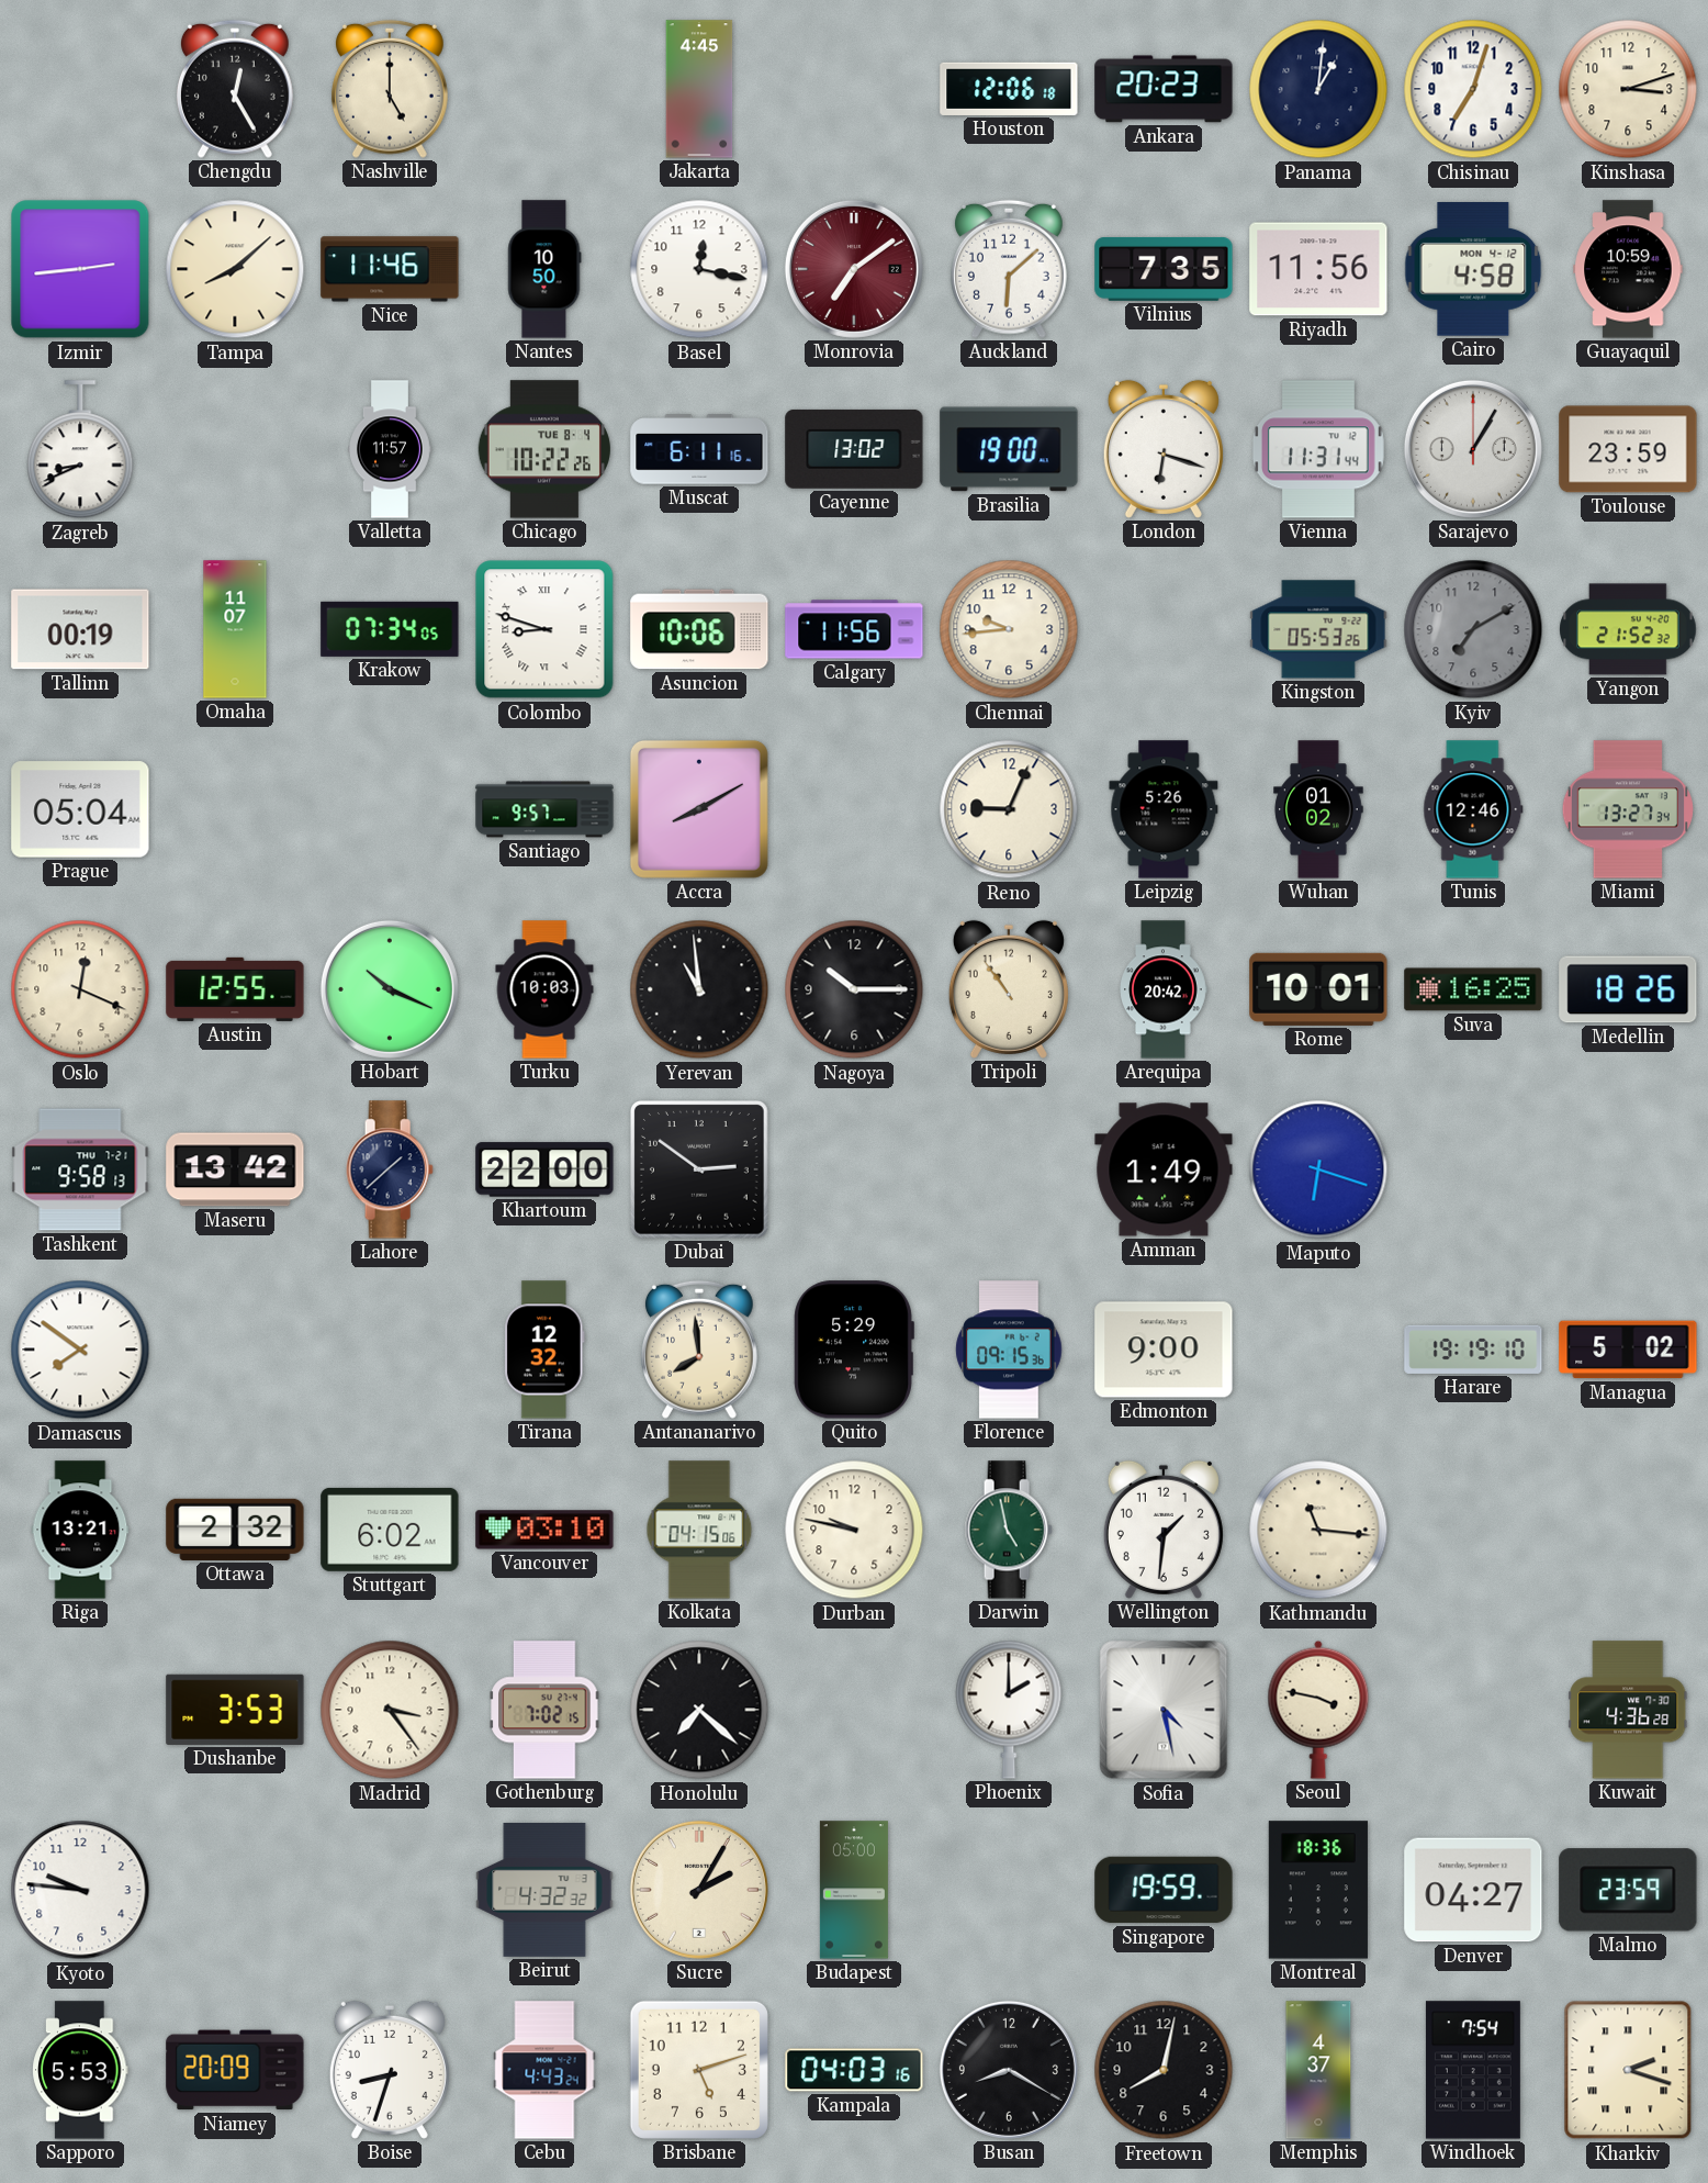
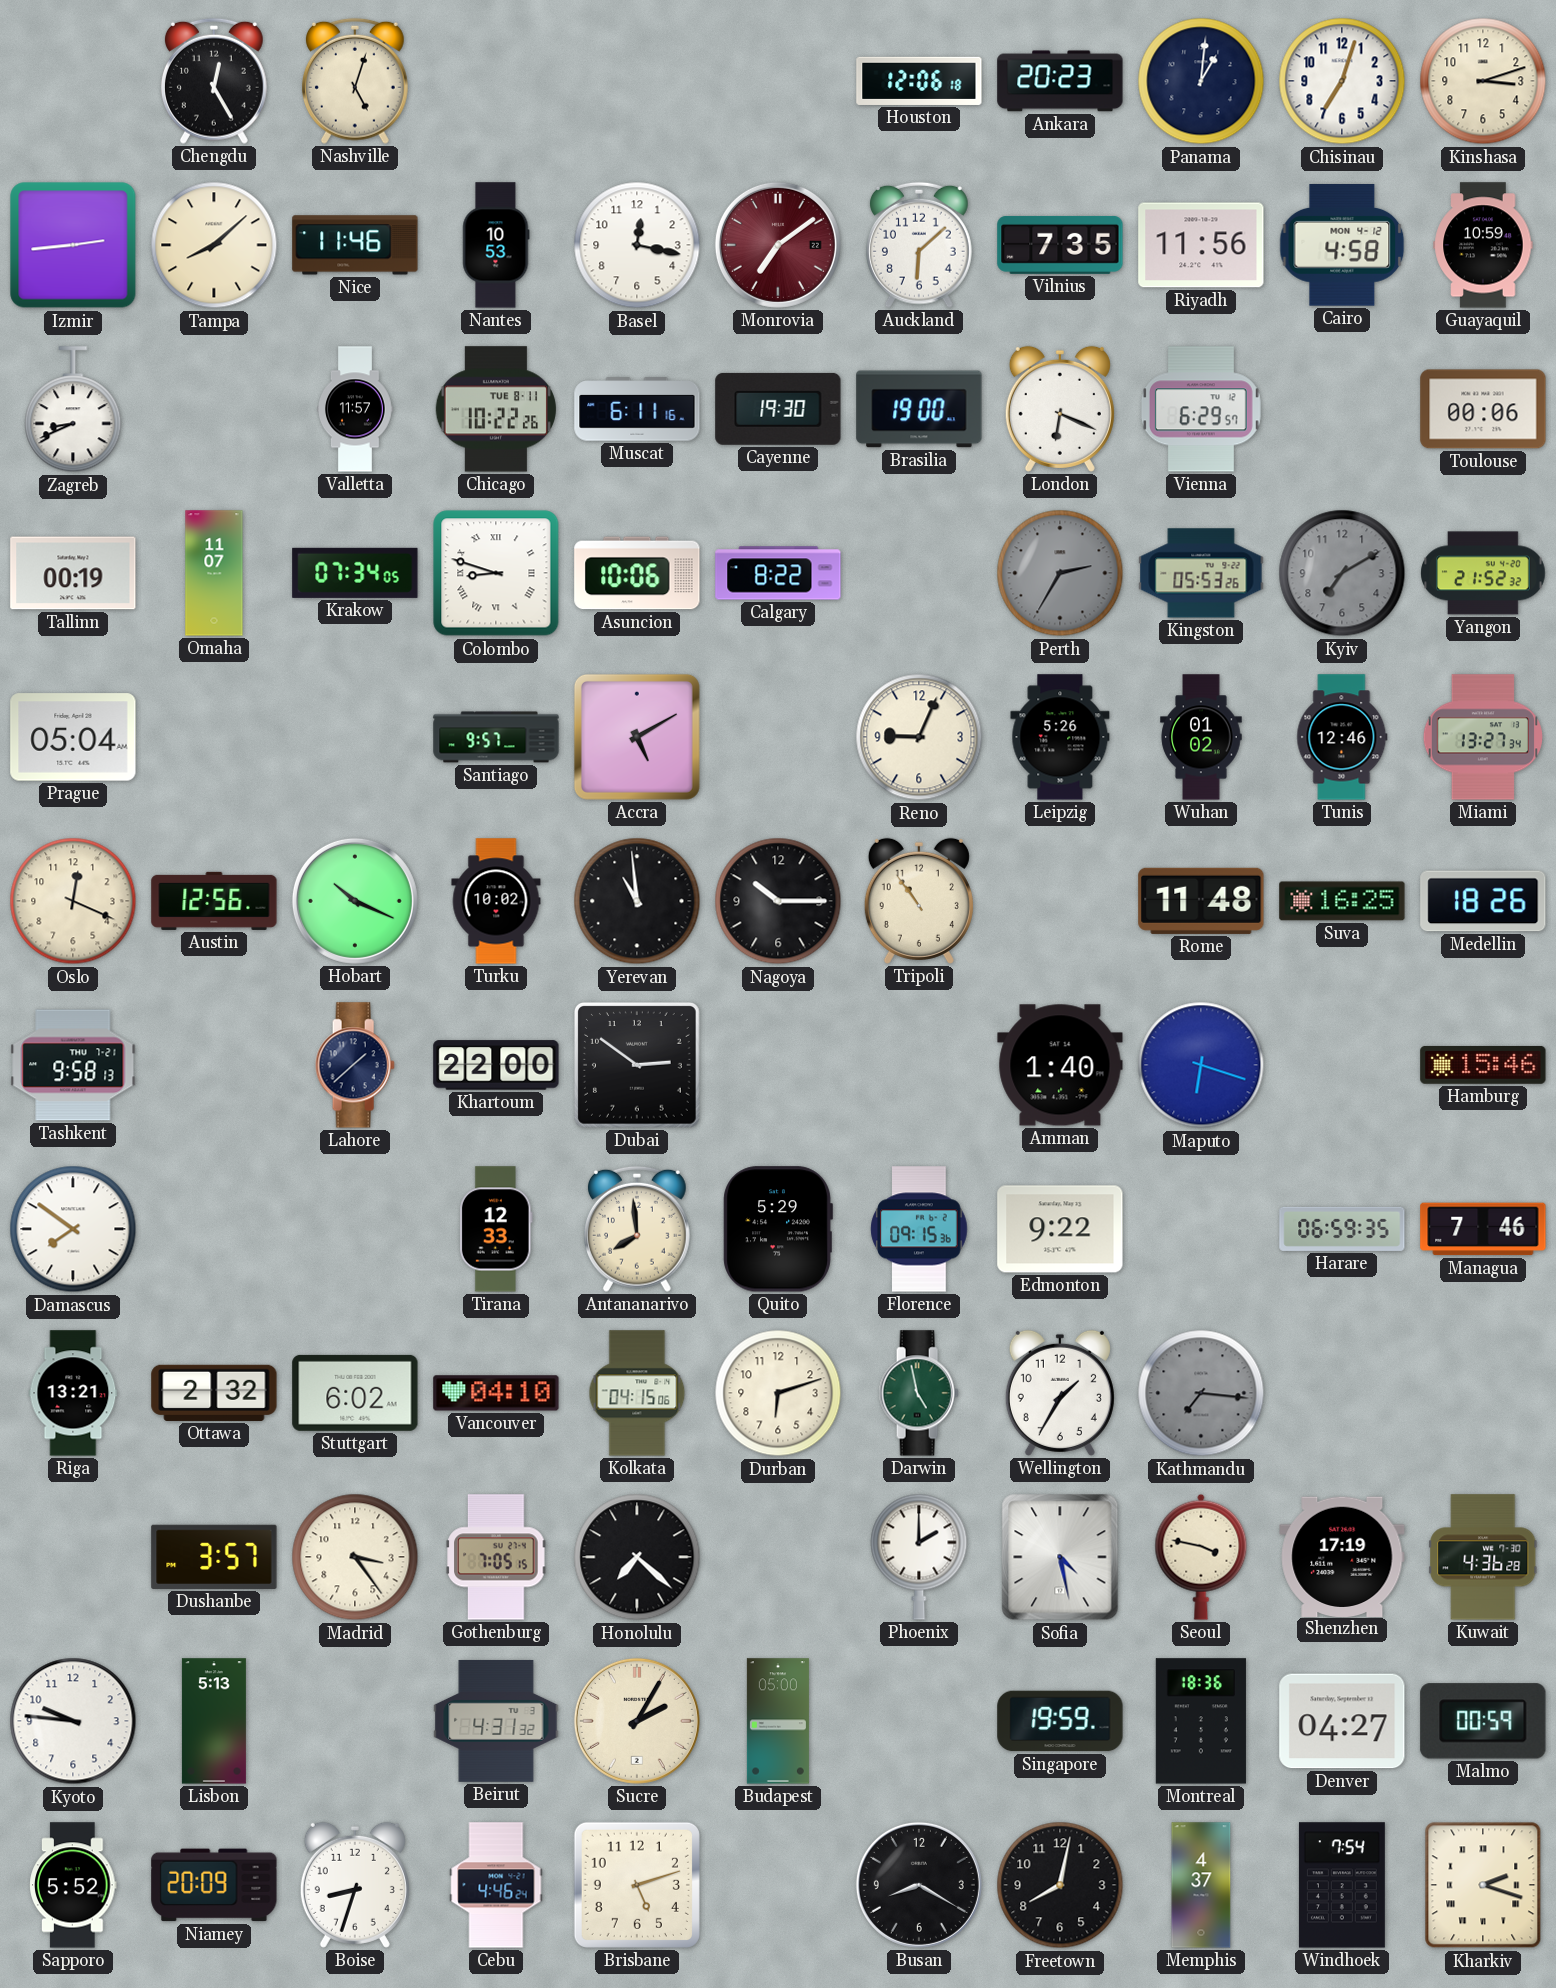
Nashville: 5:00 -> 5:03 (355, 81)
Jakarta: 4:45 -> none (699, 89)
Nantes: 10:50 -> 10:53 (496, 245)
Chicago date: TUE 8-4 -> TUE 8-11 (496, 409)
Cayenne: 13:02 -> 19:30 (778, 409)
London: 6:18 -> 6:19 (1060, 409)
Vienna: 11:31 -> 6:29 (1201, 409)
Sarajevo: 1:05 -> none (1473, 449)
Toulouse: 23:59 -> 00:06 (1483, 409)
Calgary: 11:56 -> 8:22 (778, 573)
Chennai: 9:44 -> none (1009, 629)
Perth: none -> 2:35 (1060, 573)
Accra: 8:10 -> 5:10 (637, 737)
Austin: 12:55 -> 12:56 (214, 901)
Turku: 10:03 -> 10:02 (496, 901)
Arequipa: 20:42 -> none (1164, 989)
Rome: 10:01 -> 11:48 (1201, 901)
Maseru: 13:42 -> none (235, 1169)
Amman: 1:49 -> 1:40 (1060, 1065)
Hamburg: none -> 15:46 (1483, 1065)
Tirana: 12:32 -> 12:33 (496, 1229)
Edmonton: 9:00 -> 9:22 (1060, 1229)
Harare: 19:19 -> 06:59 (1342, 1229)
Managua: 5:02 -> 7:46 (1483, 1229)
Vancouver: 03:10 -> 04:10 (496, 1393)
Durban: 9:47 -> 6:12 (778, 1393)
Wellington: 1:31 -> 1:35 (1060, 1393)
Kathmandu: 11:16 -> 7:16 (1201, 1393)
Kathmandu dial: cream -> grey (1201, 1393)
Dushanbe: 3:53 -> 3:57 (214, 1557)
Gothenburg: 7:02 -> 7:05 (496, 1557)
Shenzhen: none -> 17:19 (1342, 1556)
Lisbon: none -> 5:13 (214, 1721)
Beirut: 4:32 -> 4:31 (496, 1721)
Malmo: 23:59 -> 00:59 (1483, 1721)
Sapporo: 5:53 -> 5:52 (73, 1885)
Cebu: 4:43 -> 4:46 (496, 1885)
Kampala: 04:03 -> none (854, 2070)
